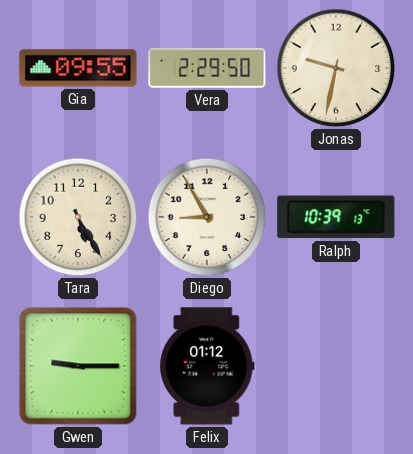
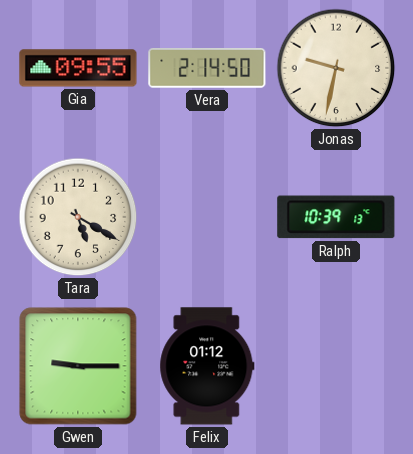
Vera: 2:29 -> 2:14 (207, 69)
Tara: 5:25 -> 5:20 (78, 217)
Diego: 8:55 -> none (207, 217)
